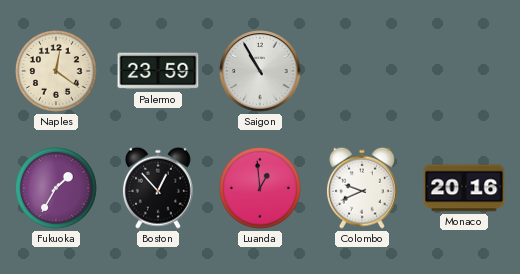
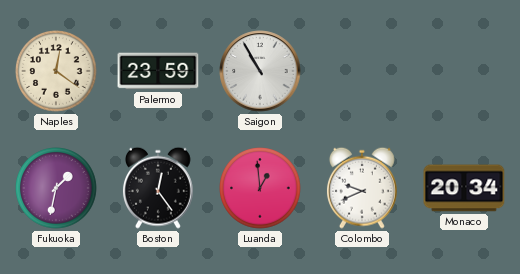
Fukuoka: 1:35 -> 1:32 (56, 188)
Boston: 12:53 -> 12:24 (158, 188)
Monaco: 20:16 -> 20:34 (464, 188)
